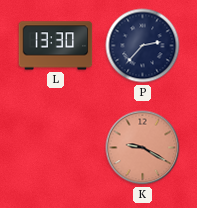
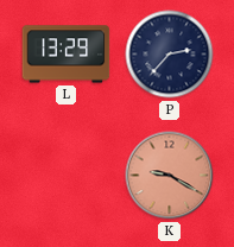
L: 13:30 -> 13:29 (67, 55)
